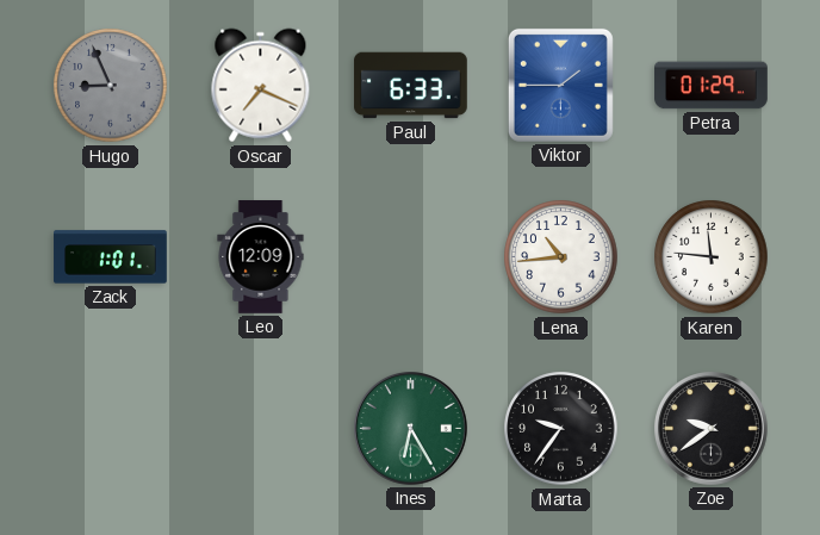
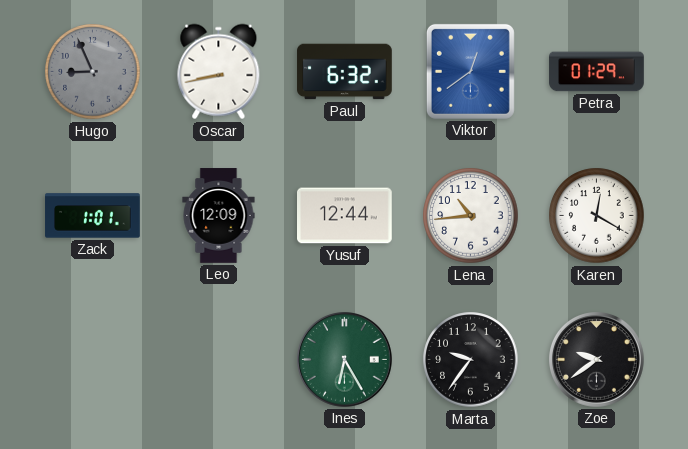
Oscar: 7:19 -> 8:43 (219, 72)
Paul: 6:33 -> 6:32 (345, 72)
Viktor: 1:45 -> 12:39 (470, 71)
Yusuf: none -> 12:44 (345, 216)
Karen: 11:46 -> 12:20 (597, 216)
